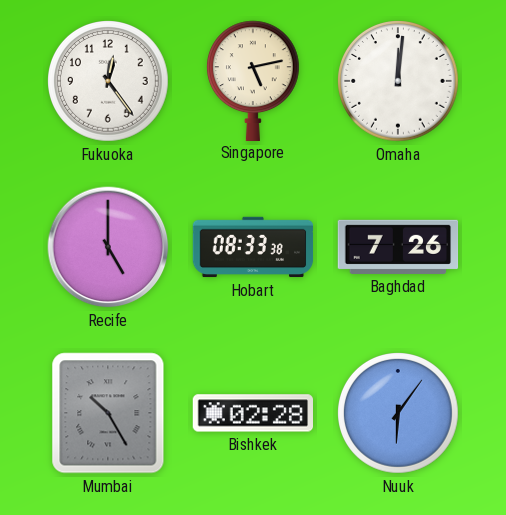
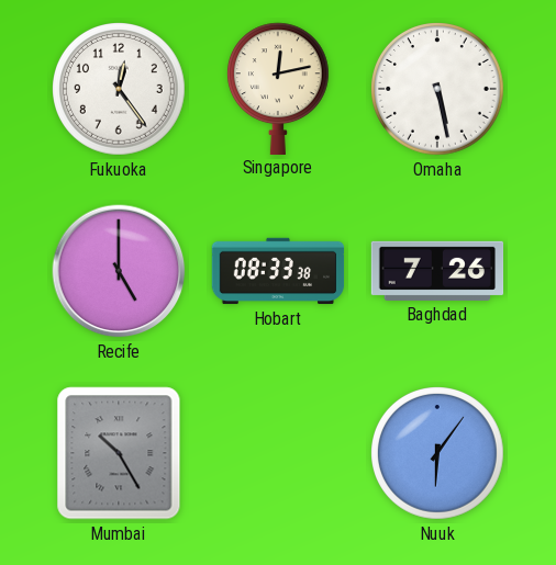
Singapore: 5:13 -> 12:13 (278, 88)
Omaha: 12:01 -> 5:28 (438, 90)
Bishkek: 02:28 -> none (252, 413)
